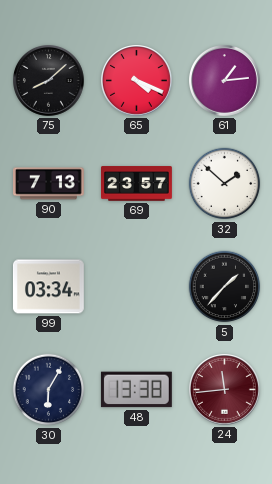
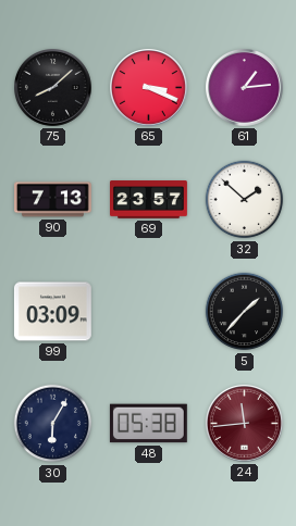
65: 4:19 -> 3:19 (149, 88)
99: 03:34 -> 03:09 (52, 312)
48: 13:38 -> 05:38 (148, 424)
